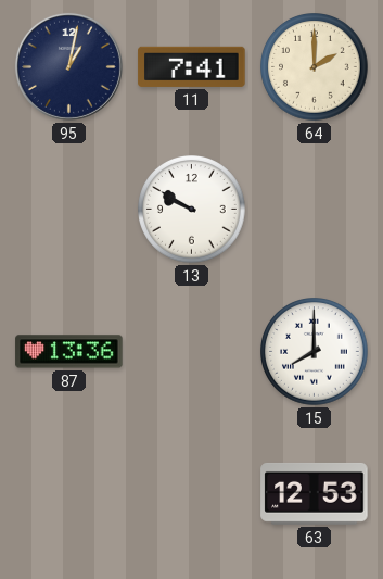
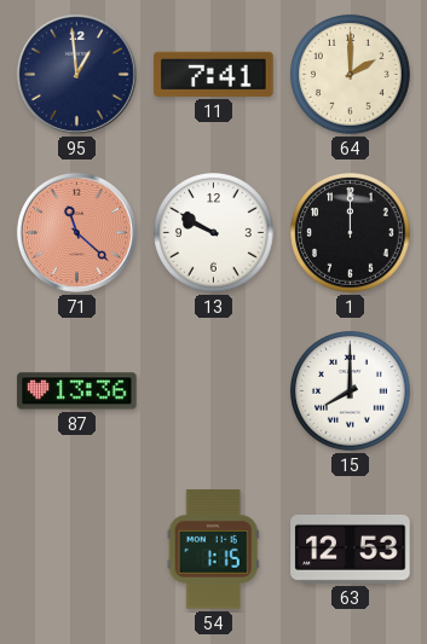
95: 1:02 -> 12:59 (76, 74)
71: none -> 11:22 (76, 232)
1: none -> 12:00 (351, 233)
54: none -> 1:15 (213, 550)
